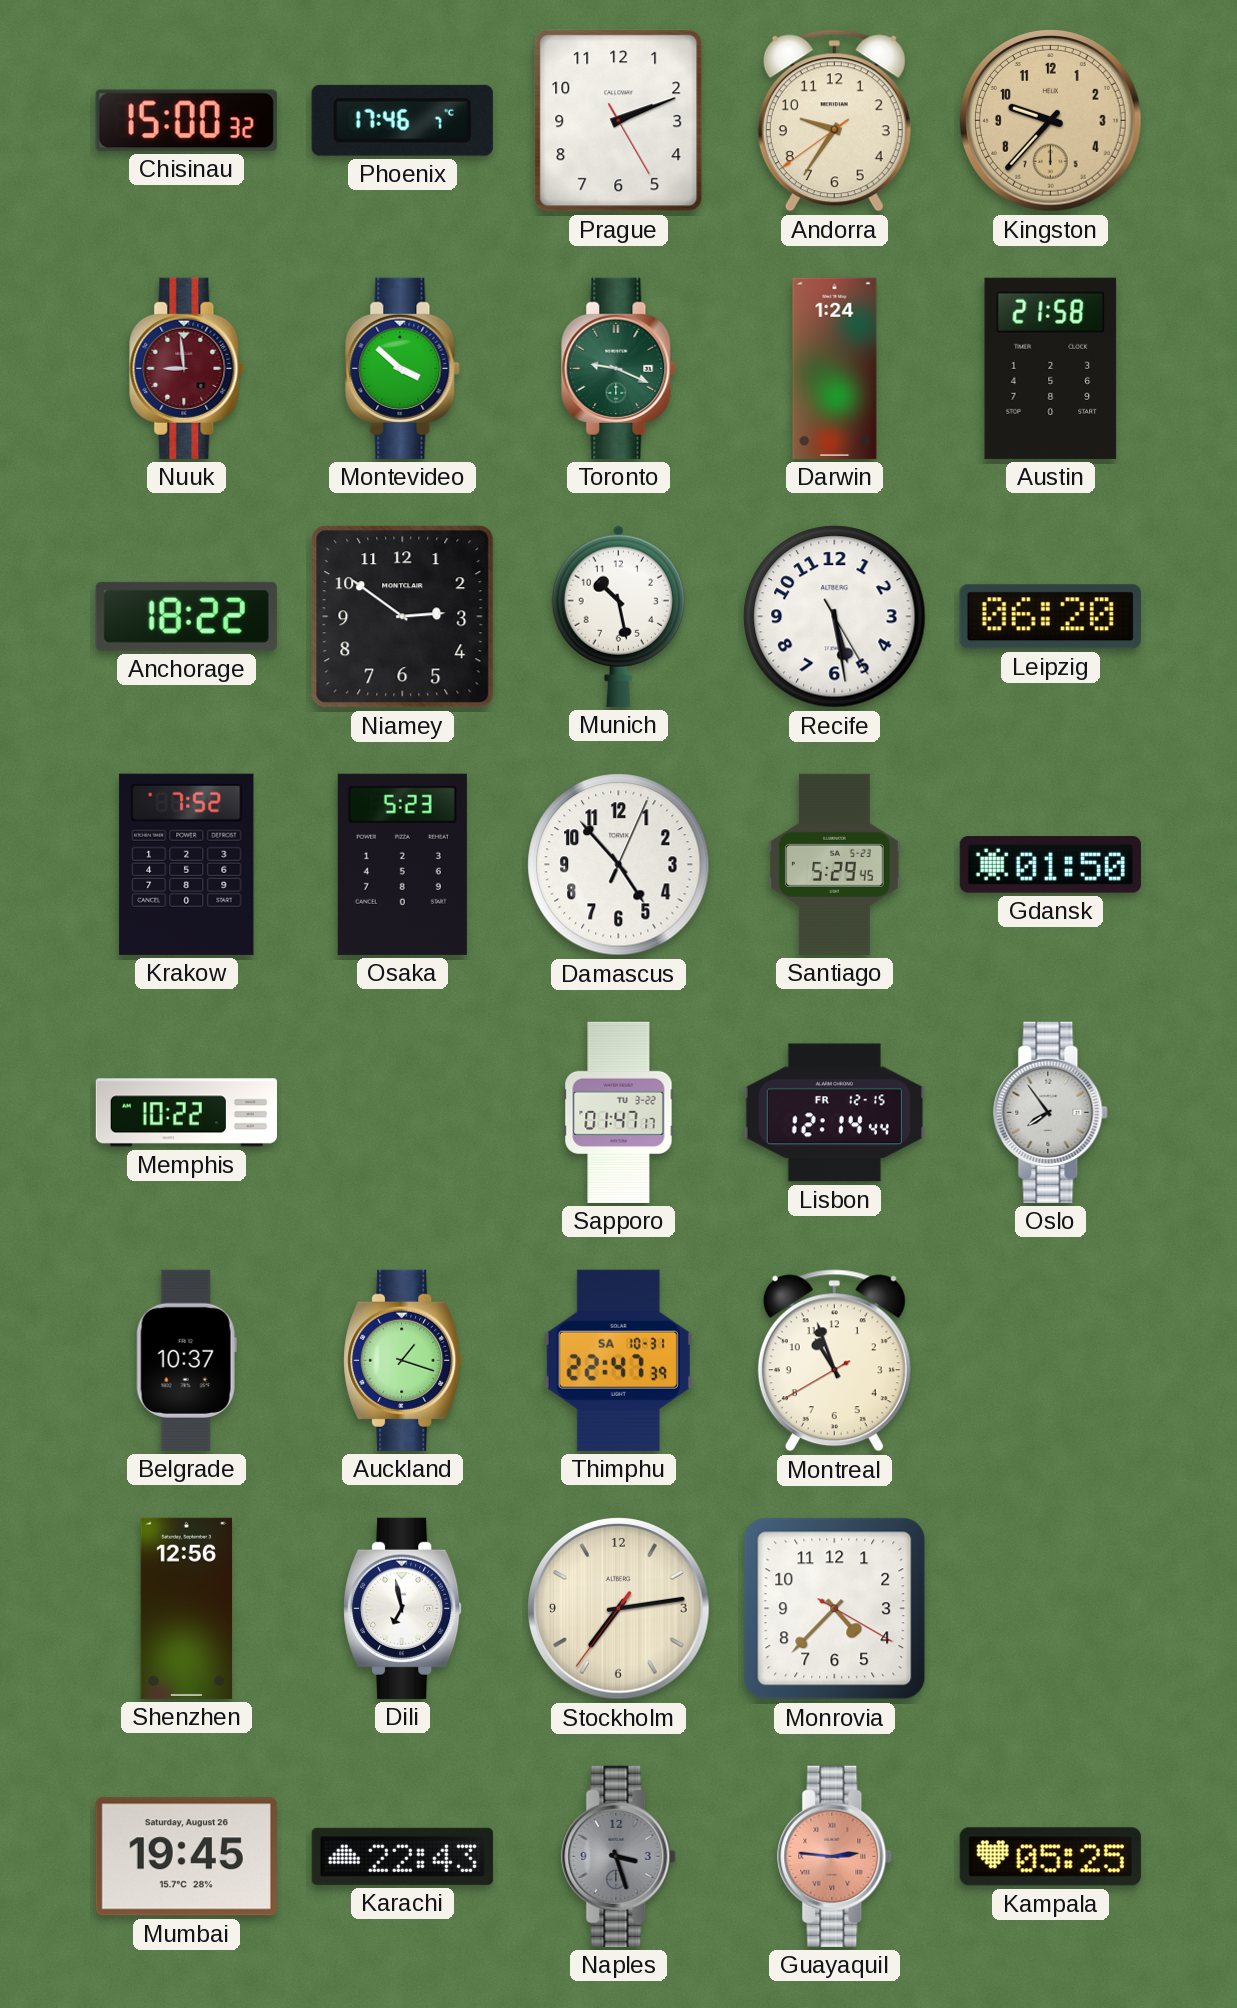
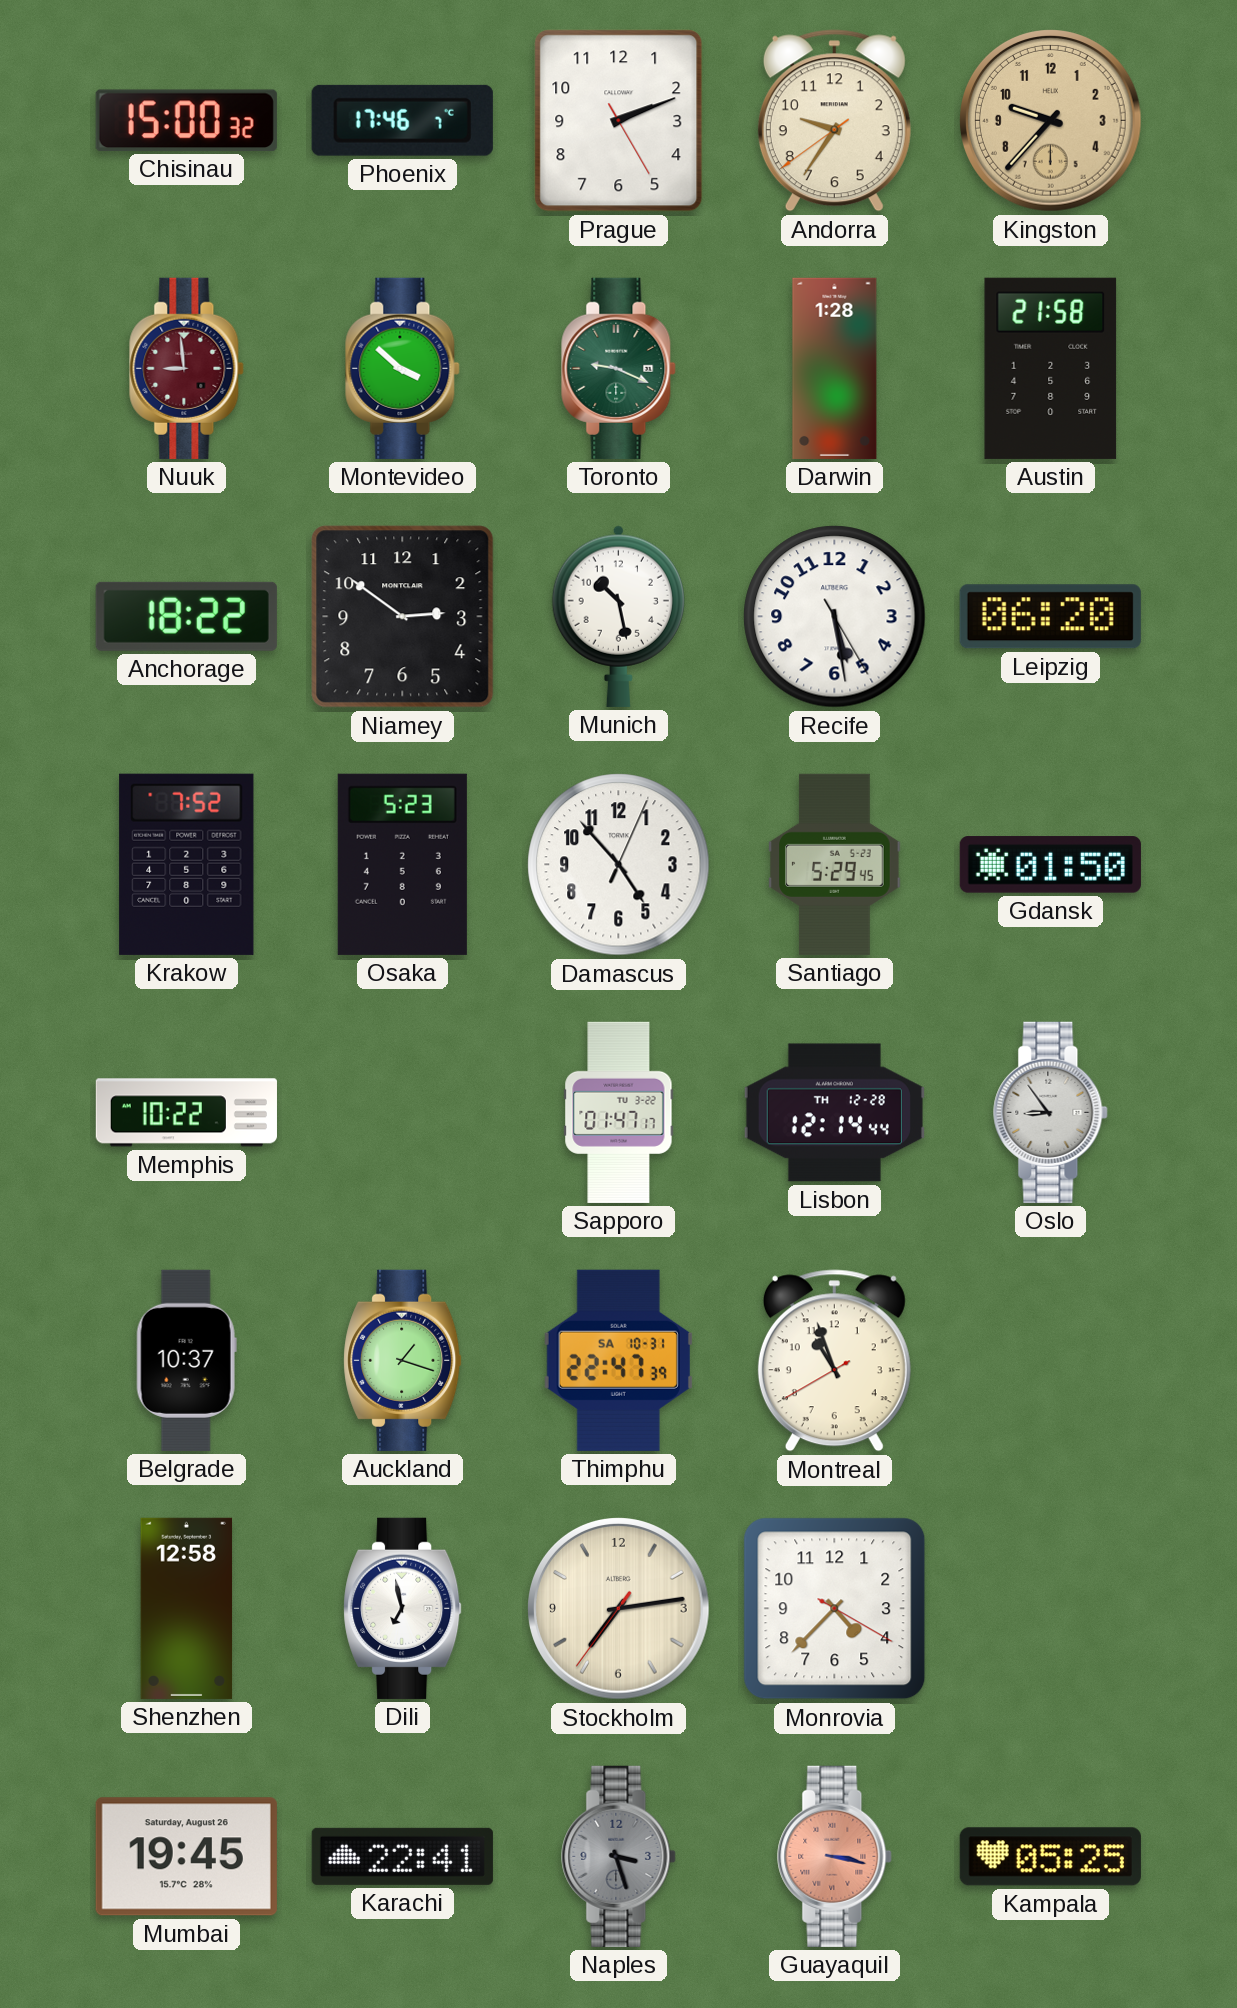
Darwin: 1:24 -> 1:28 (835, 368)
Lisbon date: FR 12-15 -> TH 12-28 (834, 1113)
Oslo: 7:54 -> 8:54 (1051, 1112)
Shenzhen: 12:56 -> 12:58 (187, 1608)
Karachi: 22:43 -> 22:41 (402, 1856)
Guayaquil: 2:46 -> 3:17 (835, 1856)
